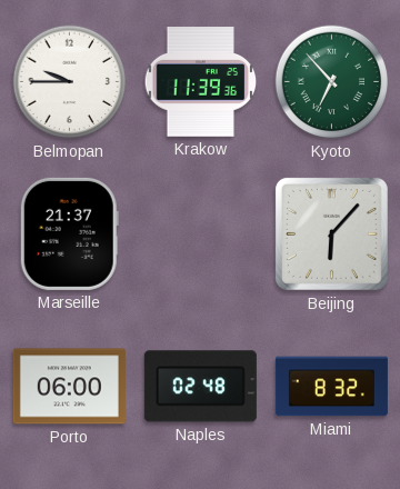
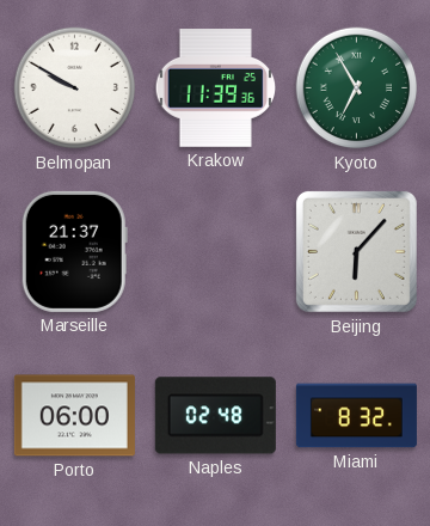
Belmopan: 9:45 -> 9:50 (75, 88)
Kyoto: 6:53 -> 6:55 (357, 88)
